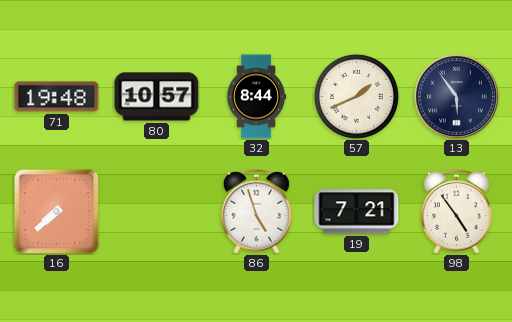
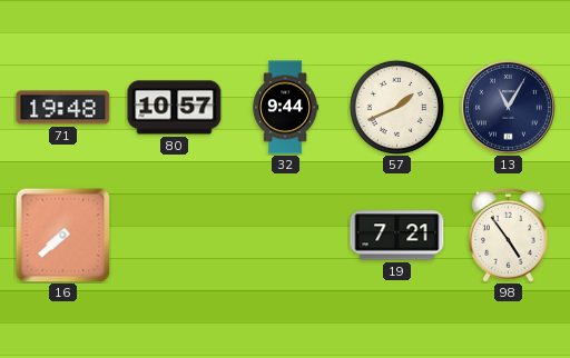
32: 8:44 -> 9:44 (286, 108)
13: 5:54 -> 11:05 (508, 107)
86: 4:57 -> none (256, 211)
